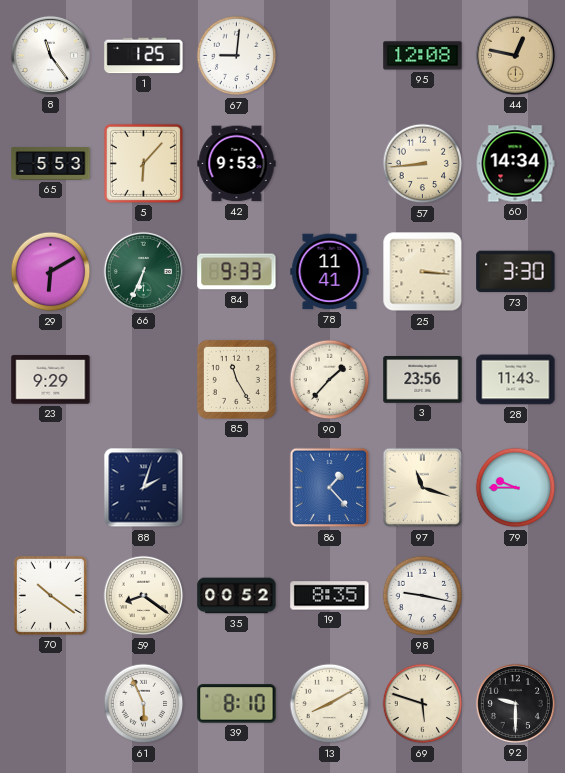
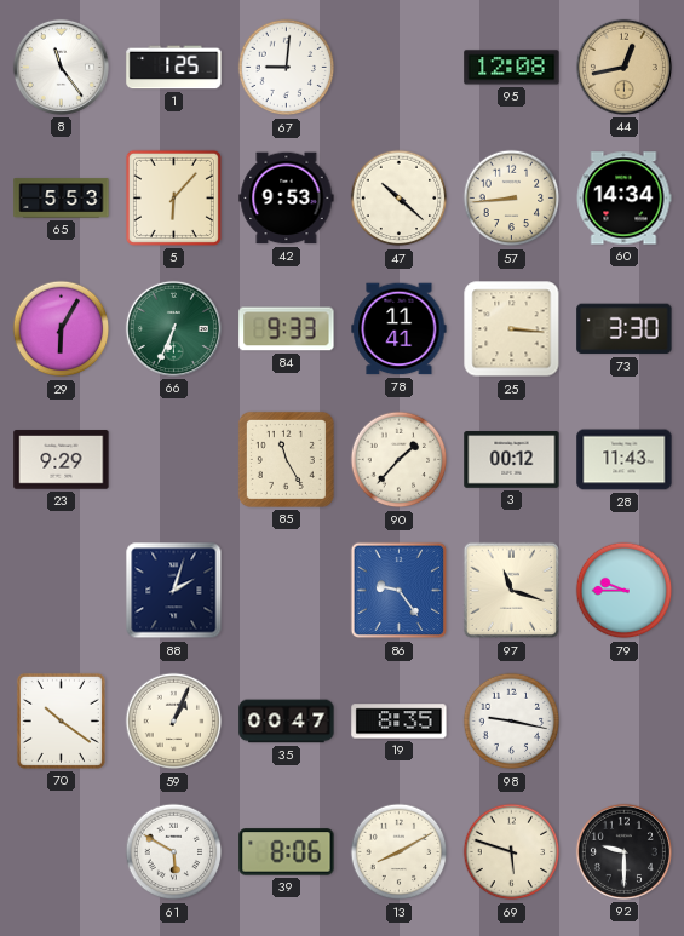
44: 12:47 -> 12:43 (623, 67)
47: none -> 10:22 (400, 199)
29: 6:10 -> 6:05 (62, 329)
3: 23:56 -> 00:12 (512, 460)
86: 1:23 -> 9:24 (400, 591)
59: 8:21 -> 1:04 (174, 722)
35: 00:52 -> 00:47 (287, 722)
61: 5:56 -> 5:50 (174, 852)
39: 8:10 -> 8:06 (287, 852)
